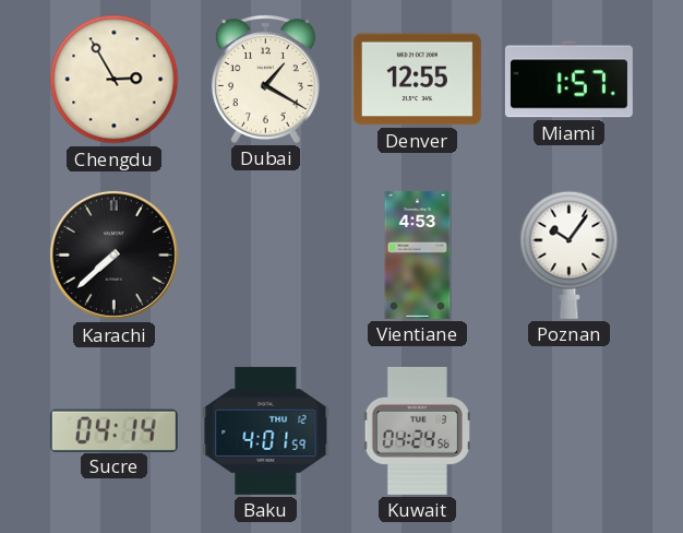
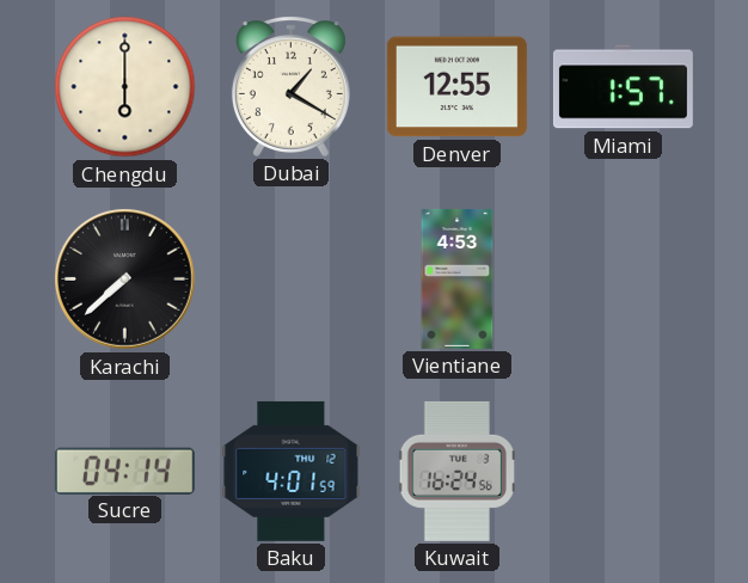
Chengdu: 2:55 -> 6:00 (125, 87)
Poznan: 10:06 -> none (570, 254)
Kuwait: 04:24 -> 16:24 (456, 471)
